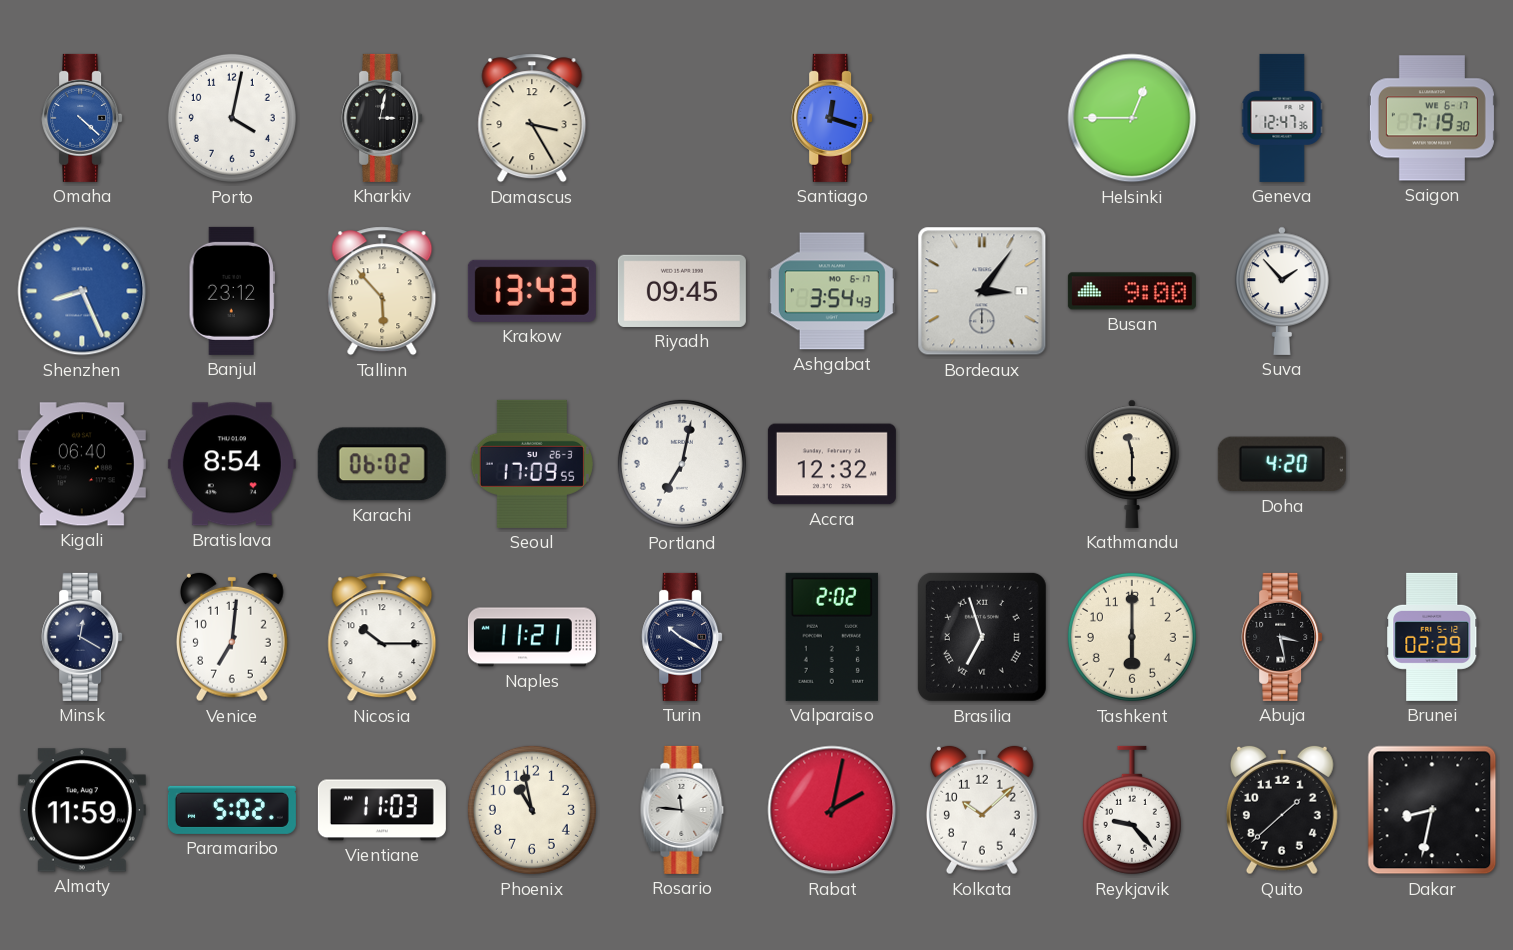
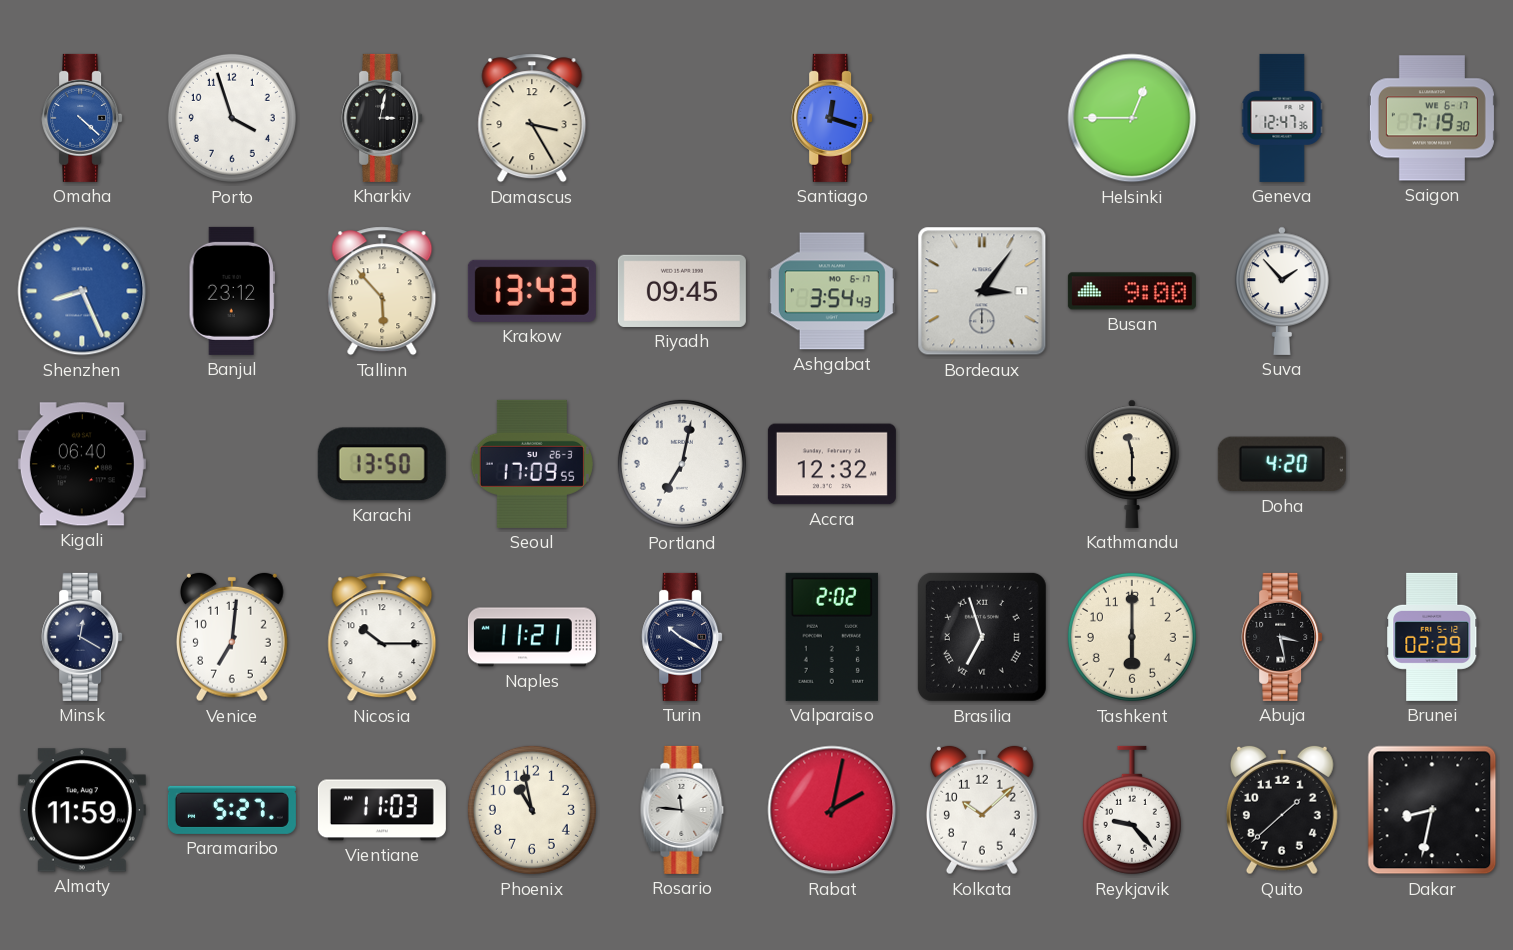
Porto: 4:02 -> 3:57 (232, 118)
Bratislava: 8:54 -> none (232, 464)
Karachi: 06:02 -> 13:50 (382, 464)
Paramaribo: 5:02 -> 5:27 (232, 810)
